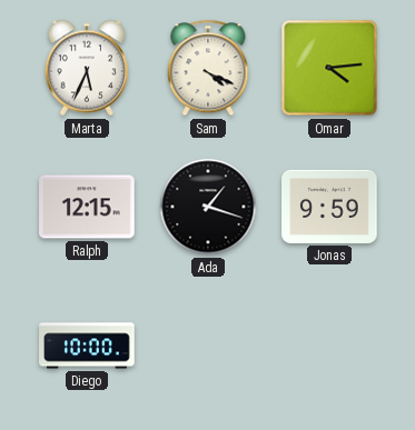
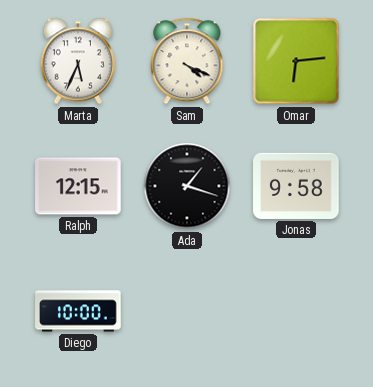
Omar: 4:14 -> 6:14 (296, 61)
Jonas: 9:59 -> 9:58 (296, 186)
